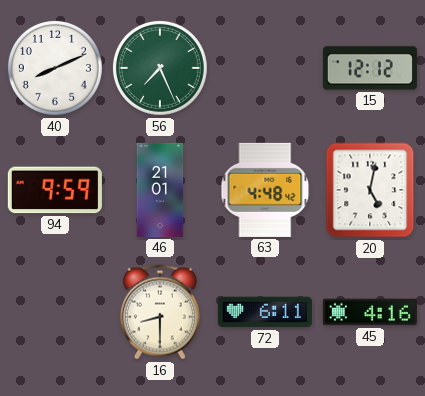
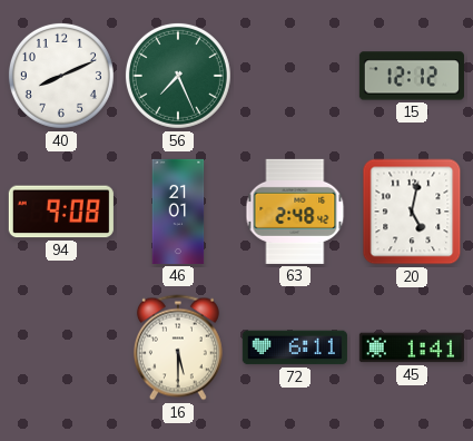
94: 9:59 -> 9:08 (61, 212)
63: 4:48 -> 2:48 (295, 212)
16: 8:30 -> 5:30 (178, 347)
45: 4:16 -> 1:41 (412, 347)
